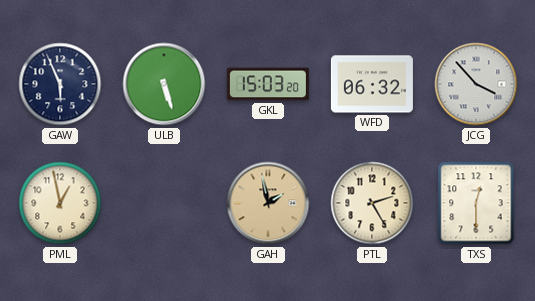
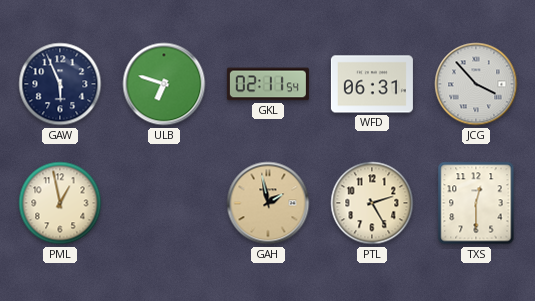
ULB: 5:27 -> 6:48 (164, 84)
GKL: 15:03 -> 02:11 (268, 84)
WFD: 06:32 -> 06:31 (372, 84)
